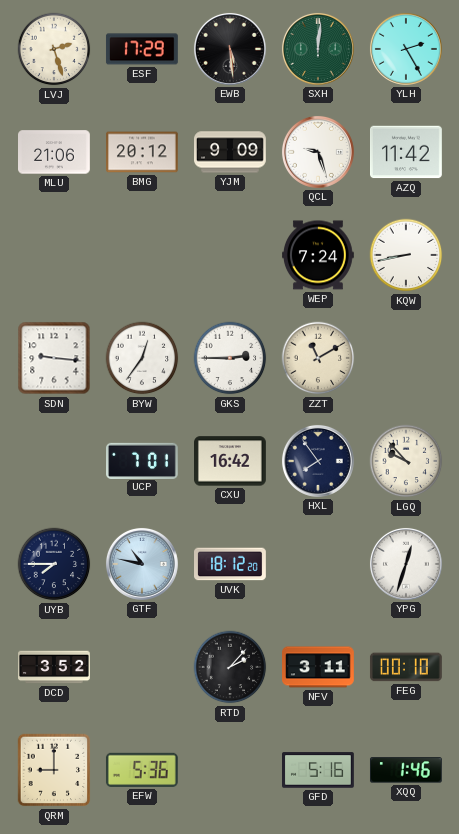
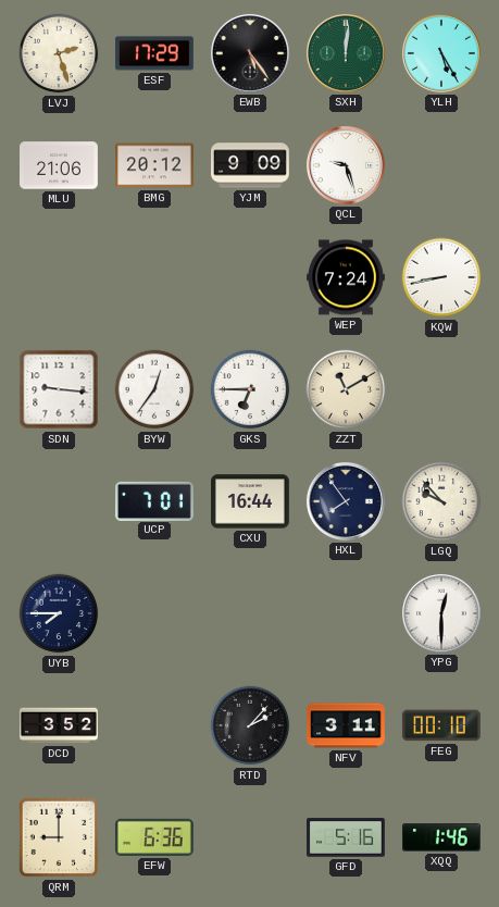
EWB: 5:29 -> 5:24 (250, 53)
YLH: 2:25 -> 5:25 (441, 53)
AZQ: 11:42 -> none (407, 152)
GKS: 2:45 -> 6:45 (250, 389)
CXU: 16:42 -> 16:44 (251, 501)
GTF: 10:47 -> none (142, 564)
UVK: 18:12 -> none (231, 564)
YPG: 12:33 -> 12:30 (441, 613)
EFW: 5:36 -> 6:36 (154, 837)
